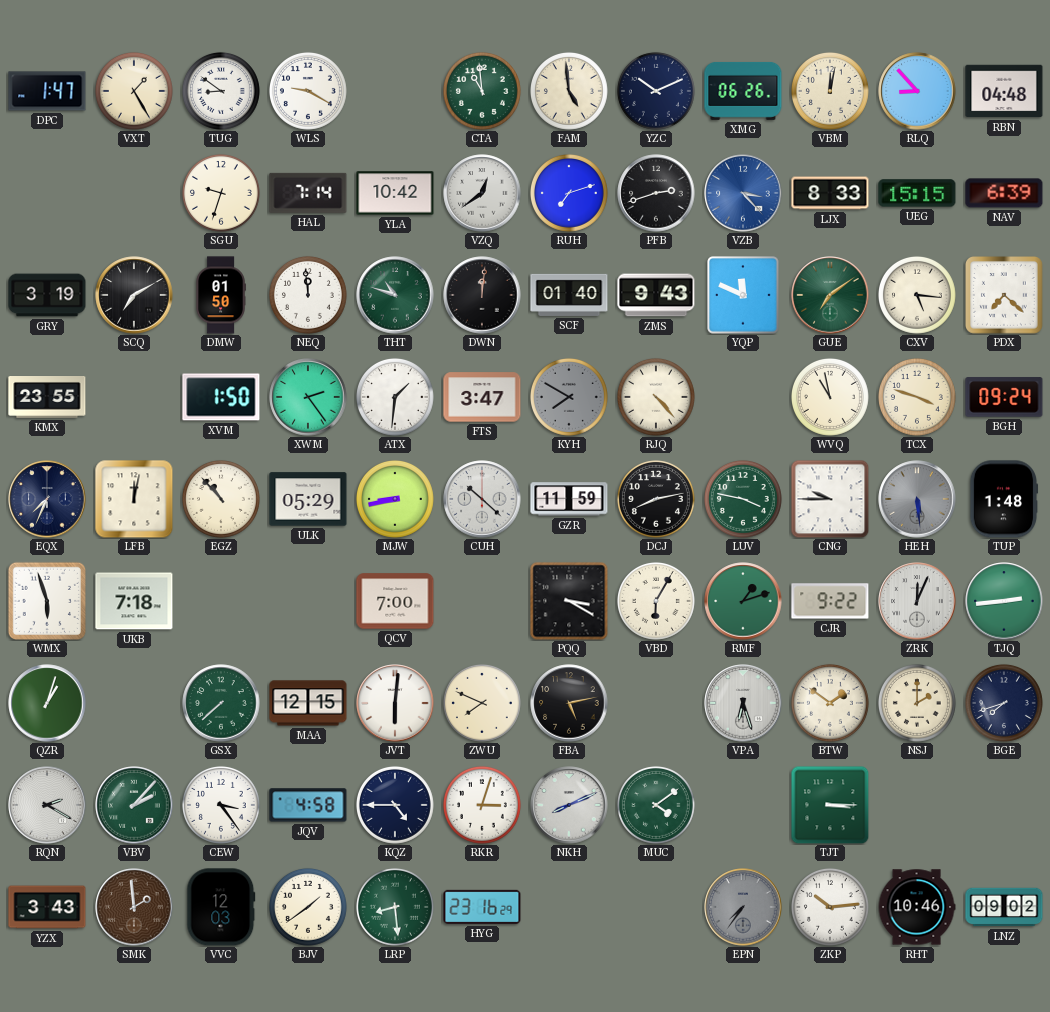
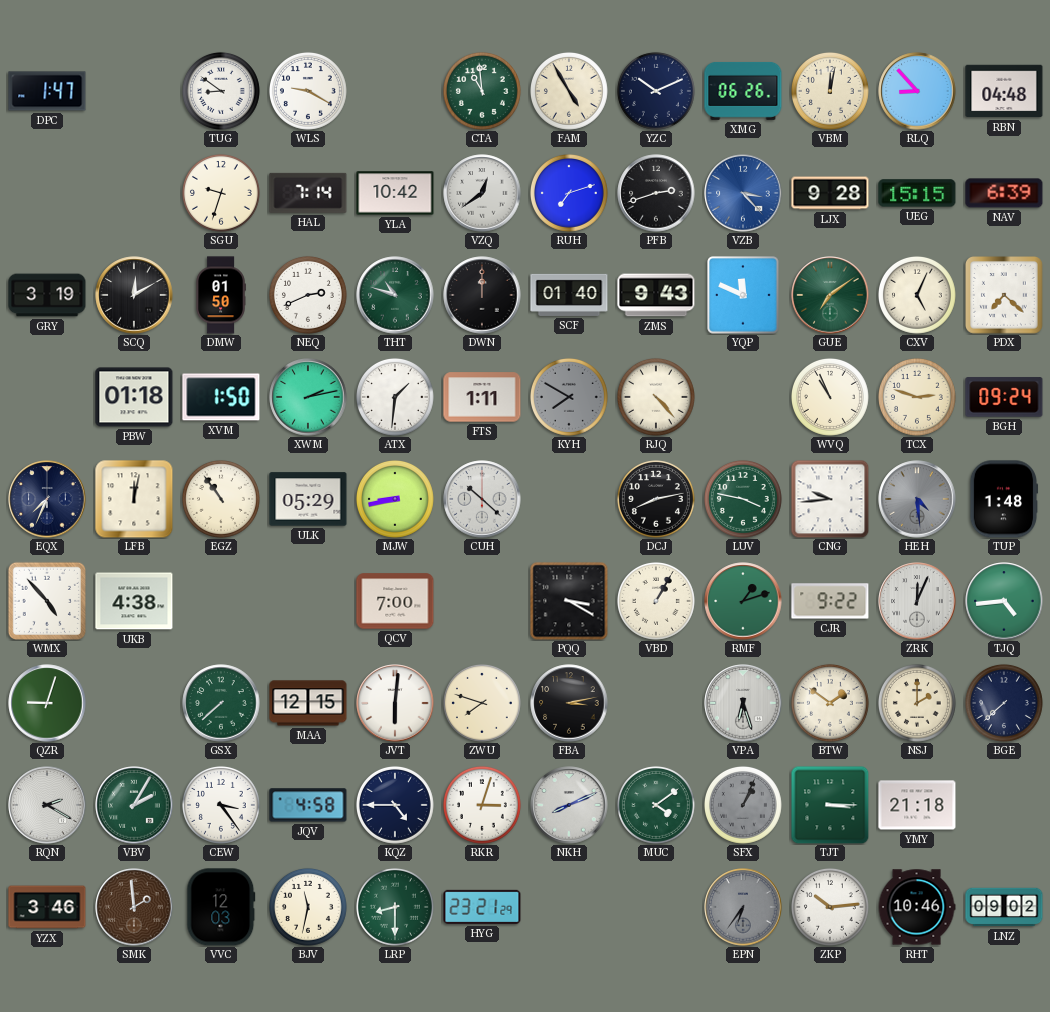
VXT: 1:25 -> none (134, 91)
FAM: 4:59 -> 4:55 (569, 91)
LJX: 8:33 -> 9:28 (830, 193)
SCQ: 7:10 -> 12:10 (134, 295)
NEQ: 11:59 -> 2:41 (308, 295)
DWN: 12:01 -> 12:00 (482, 295)
CXV: 5:16 -> 5:04 (917, 295)
KMX: 23:55 -> none (47, 398)
PBW: none -> 01:18 (134, 397)
XWM: 2:24 -> 2:13 (308, 397)
FTS: 3:47 -> 1:11 (482, 397)
WVQ: 10:58 -> 10:56 (830, 397)
TCX: 3:48 -> 2:48 (917, 397)
EGZ: 10:53 -> 10:54 (221, 499)
GZR: 11:59 -> none (569, 499)
CNG: 9:45 -> 9:44 (830, 499)
HEH: 5:29 -> 4:29 (917, 499)
WMX: 5:57 -> 4:53 (46, 600)
UKB: 7:18 -> 4:38 (134, 601)
VBD: 6:05 -> 1:05 (656, 601)
TJQ: 2:44 -> 4:44 (1004, 601)
QZR: 1:03 -> 9:03 (47, 703)
ZWU: 7:49 -> 7:48 (482, 703)
FBA: 5:13 -> 3:13 (569, 703)
BGE: 7:42 -> 7:38 (1004, 703)
VBV: 2:07 -> 2:05 (134, 805)
SFX: none -> 1:04 (743, 805)
YMY: none -> 21:18 (917, 805)
YZX: 3:43 -> 3:46 (47, 907)
BJV: 1:39 -> 11:32 (308, 907)
LRP: 8:29 -> 8:30 (395, 907)
HYG: 23:16 -> 23:21 (482, 907)
EPN: 7:36 -> 6:36 (743, 907)
